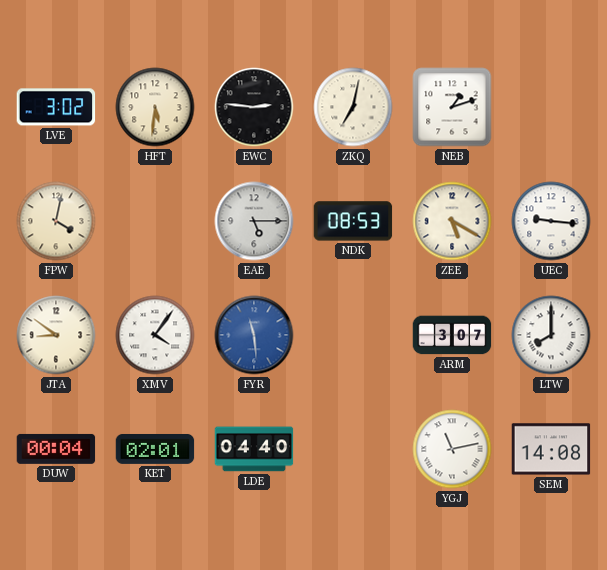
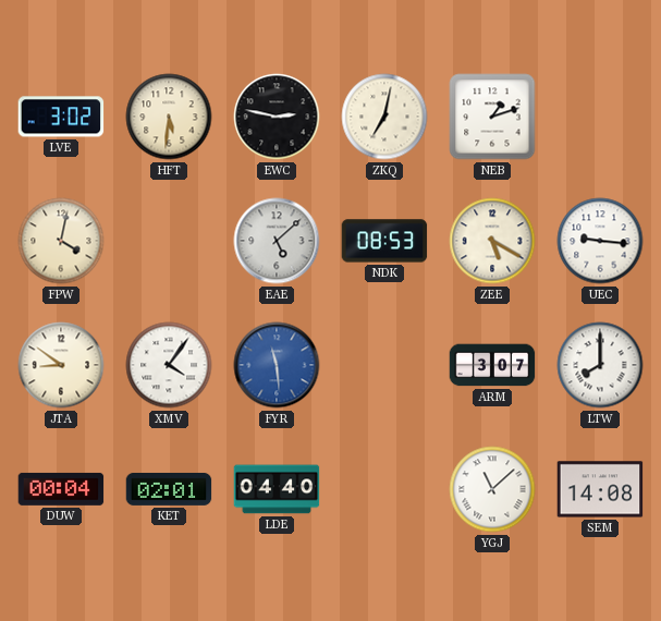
EWC: 2:46 -> 2:47 (277, 117)
EAE: 5:15 -> 5:08 (277, 241)
YGJ: 11:13 -> 11:08 (492, 489)
